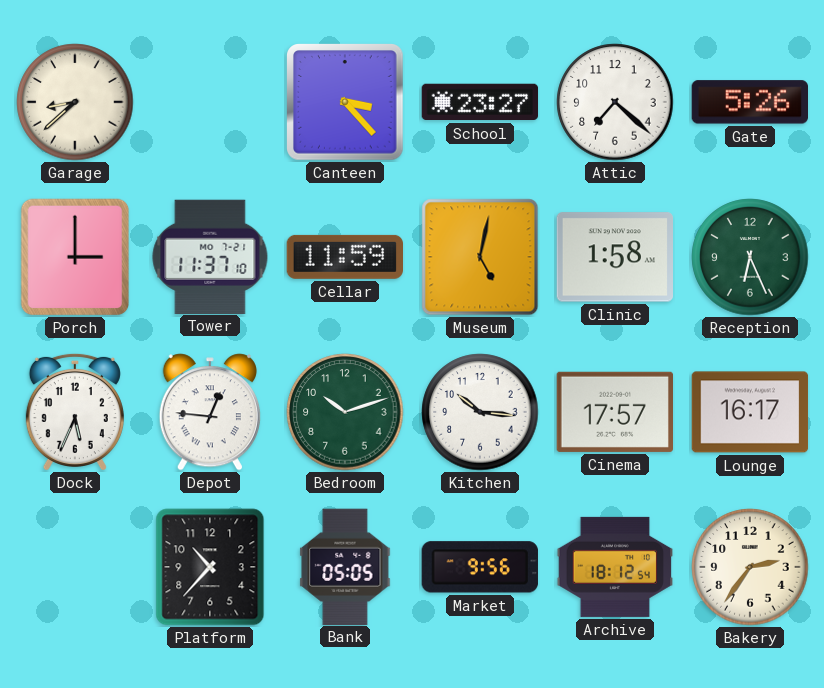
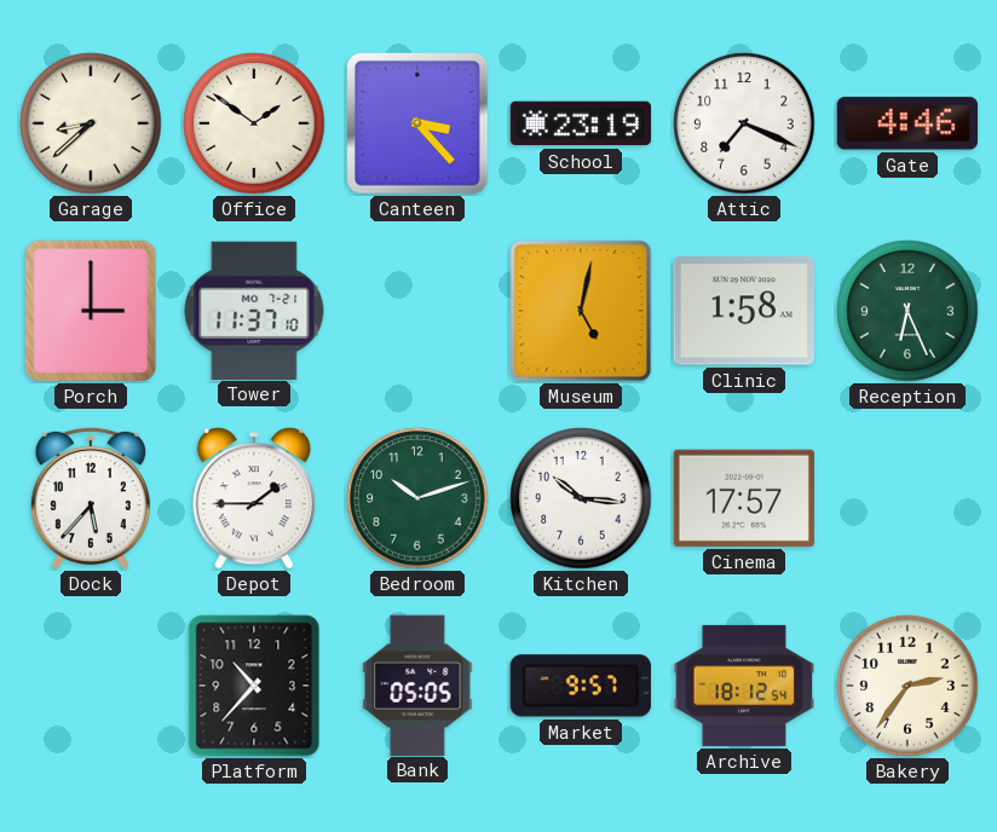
Office: none -> 1:51 (254, 123)
School: 23:27 -> 23:19 (581, 123)
Attic: 7:22 -> 7:19 (744, 123)
Gate: 5:26 -> 4:46 (906, 123)
Cellar: 11:59 -> none (344, 257)
Dock: 5:34 -> 5:37 (91, 498)
Depot: 12:46 -> 1:45 (254, 498)
Lounge: 16:17 -> none (750, 412)
Market: 9:56 -> 9:57 (581, 686)
